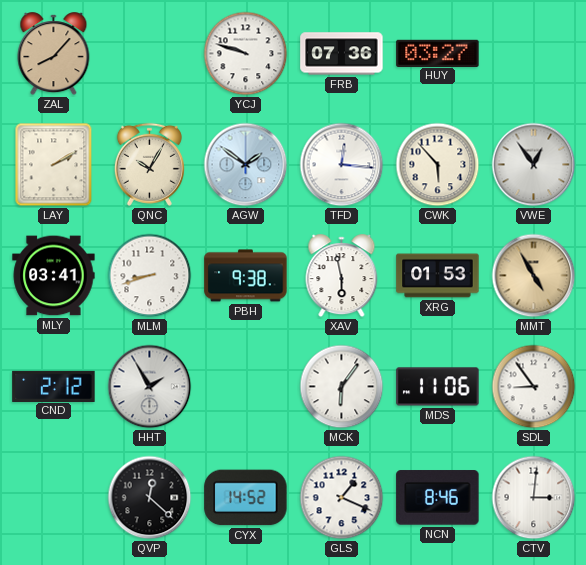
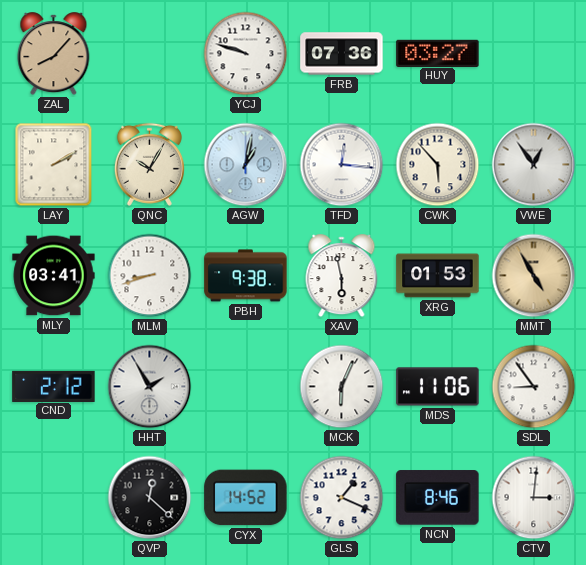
AGW: 1:51 -> 1:02 (246, 165)
MCK: 6:06 -> 6:04 (342, 387)
